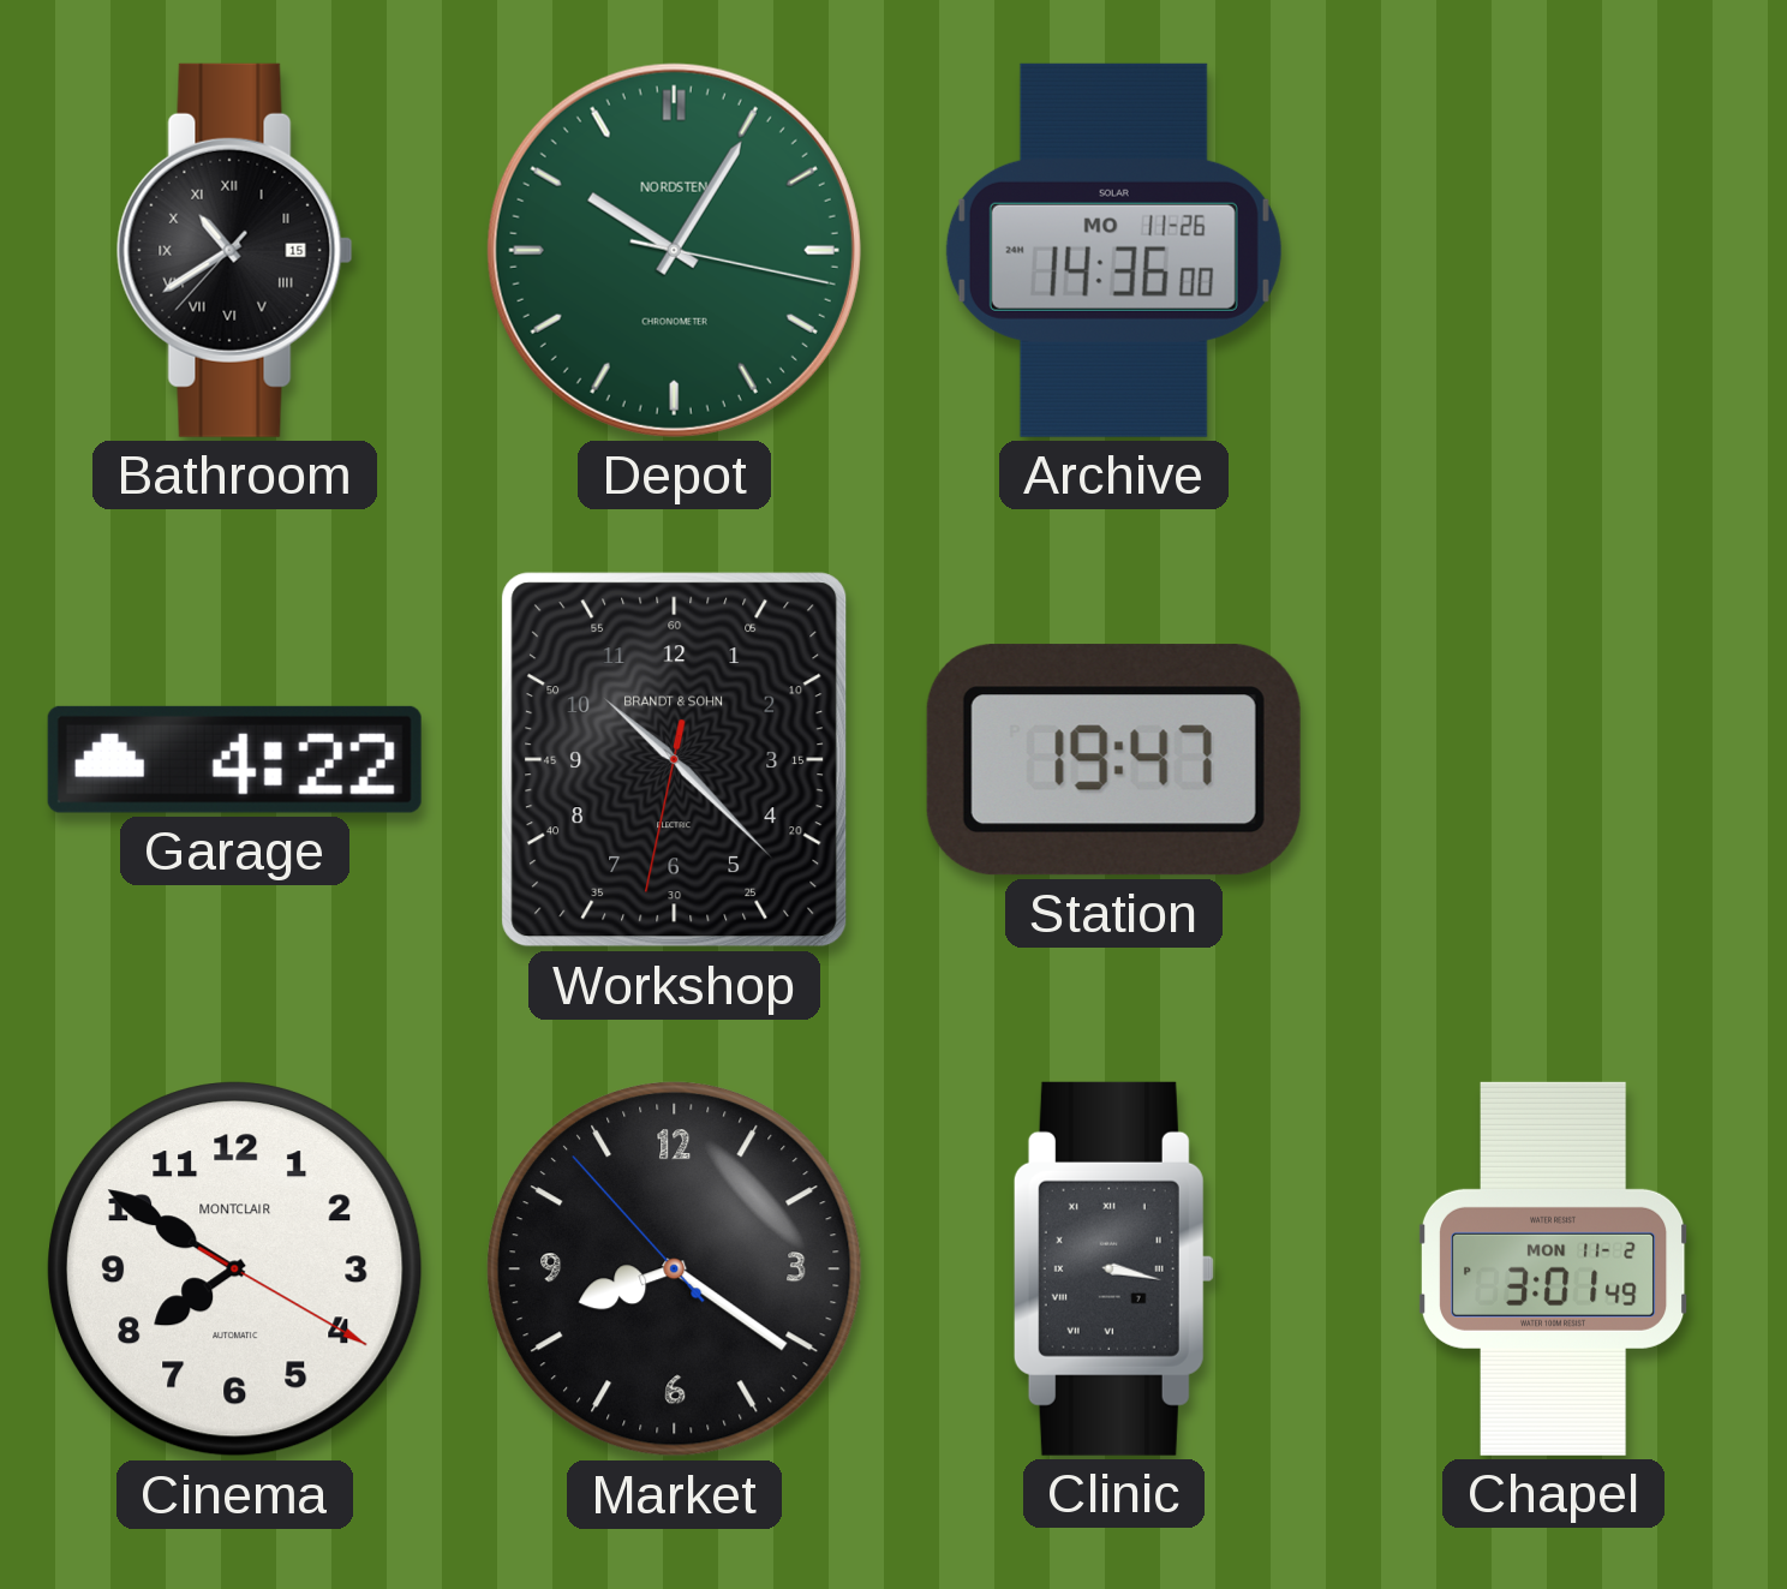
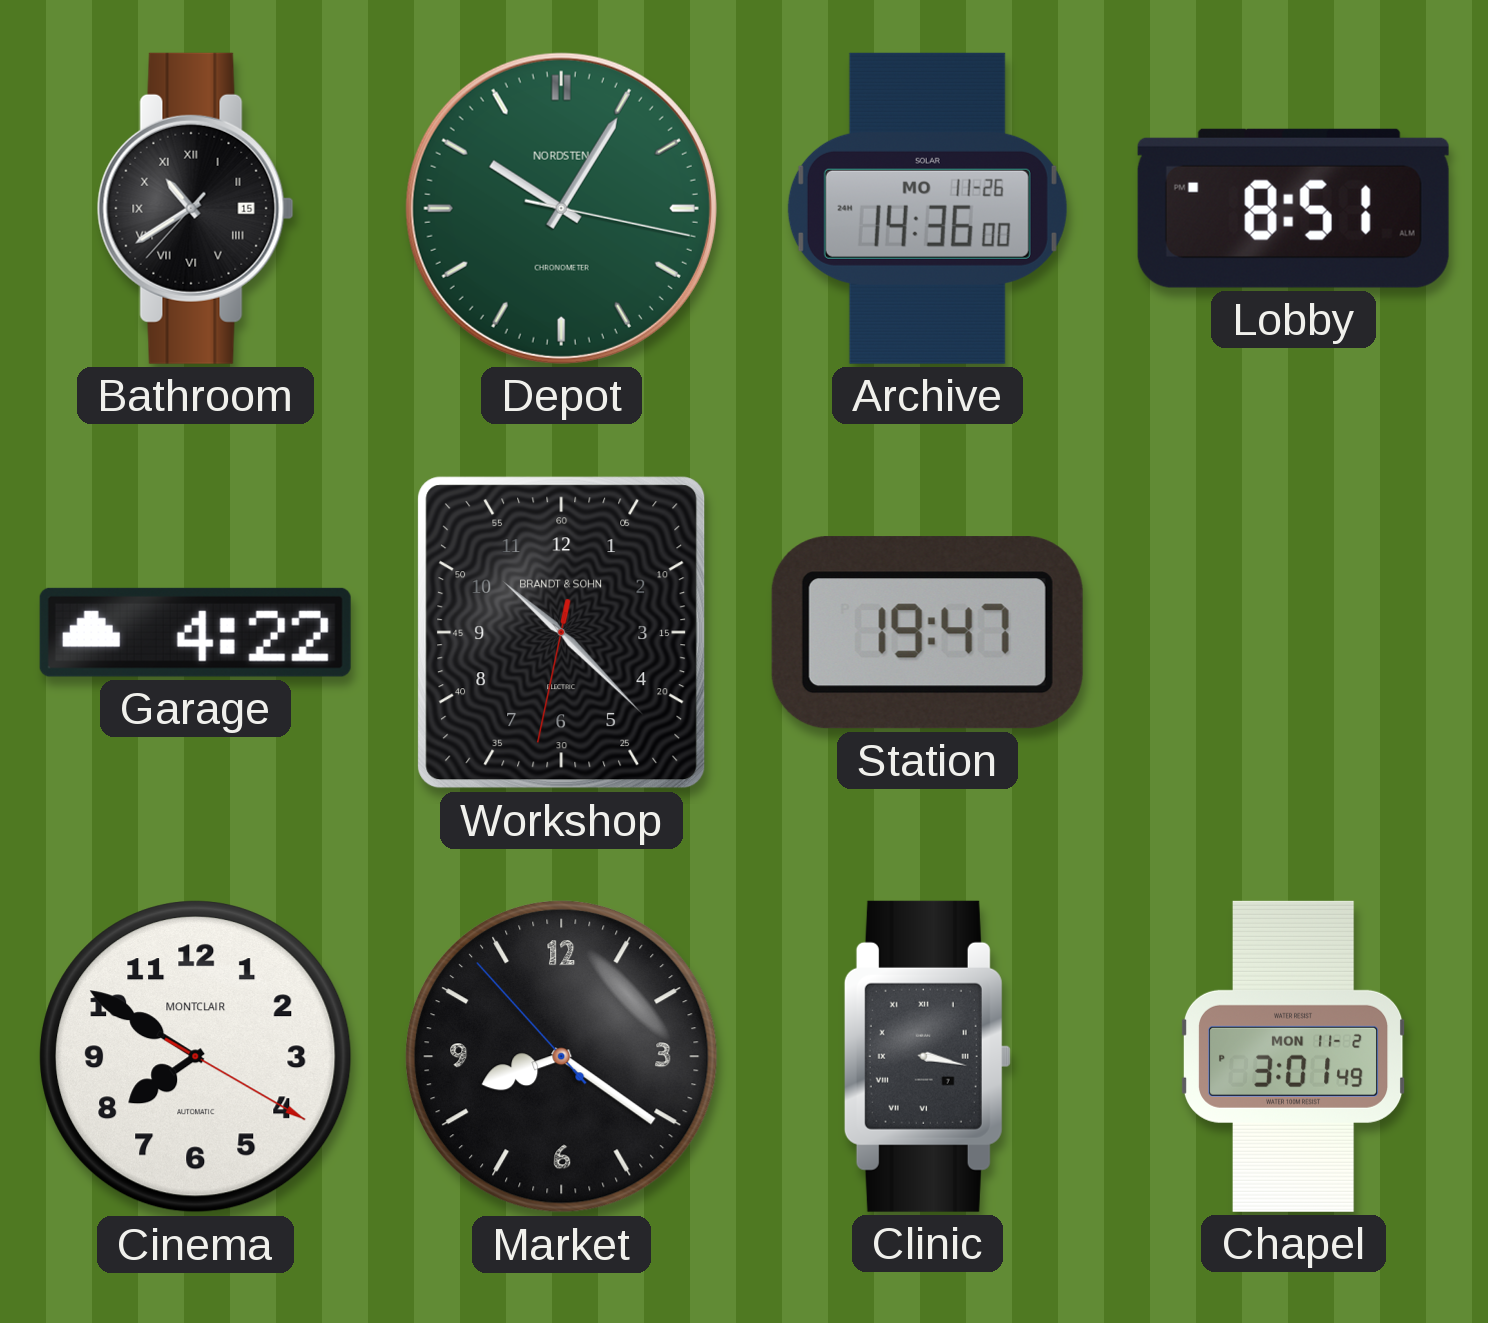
Lobby: none -> 8:51 (1293, 208)
